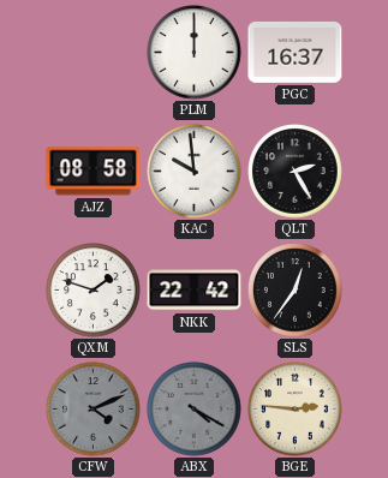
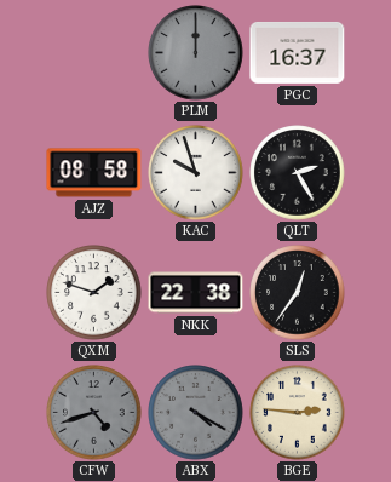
PLM dial: white -> grey (196, 53)
KAC: 9:59 -> 9:57 (196, 173)
NKK: 22:42 -> 22:38 (196, 293)
CFW: 4:11 -> 4:42 (94, 413)
